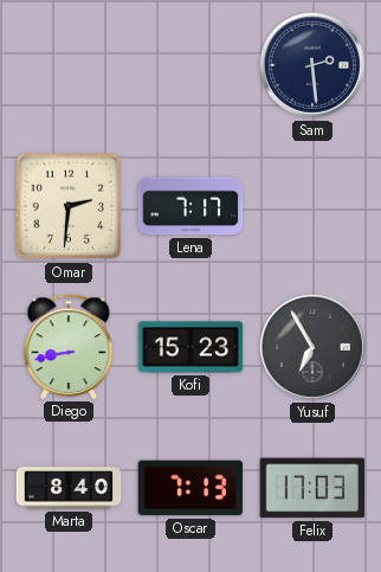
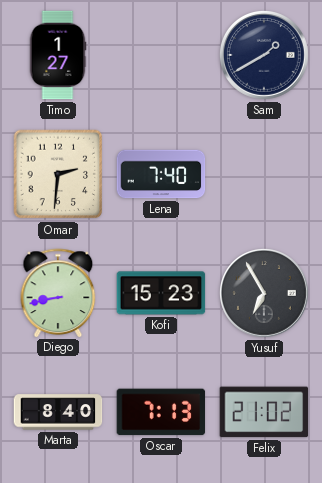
Timo: none -> 1:27 (58, 55)
Sam: 2:29 -> 1:40 (265, 56)
Lena: 7:17 -> 7:40 (161, 174)
Felix: 17:03 -> 21:02 (264, 412)
